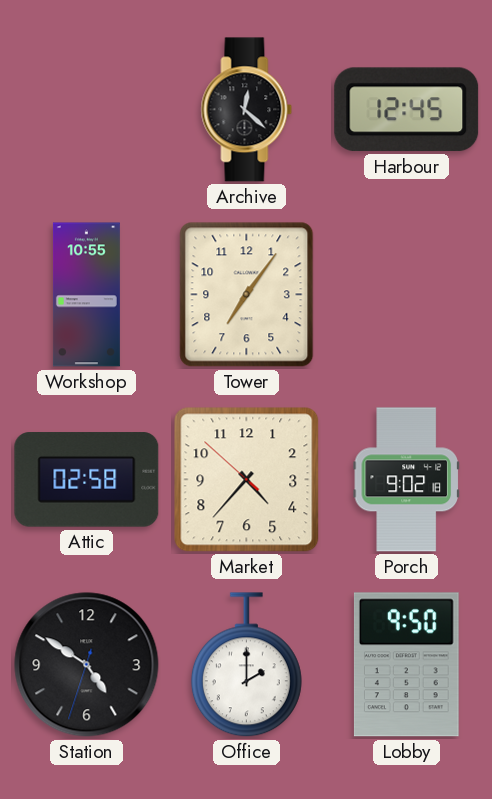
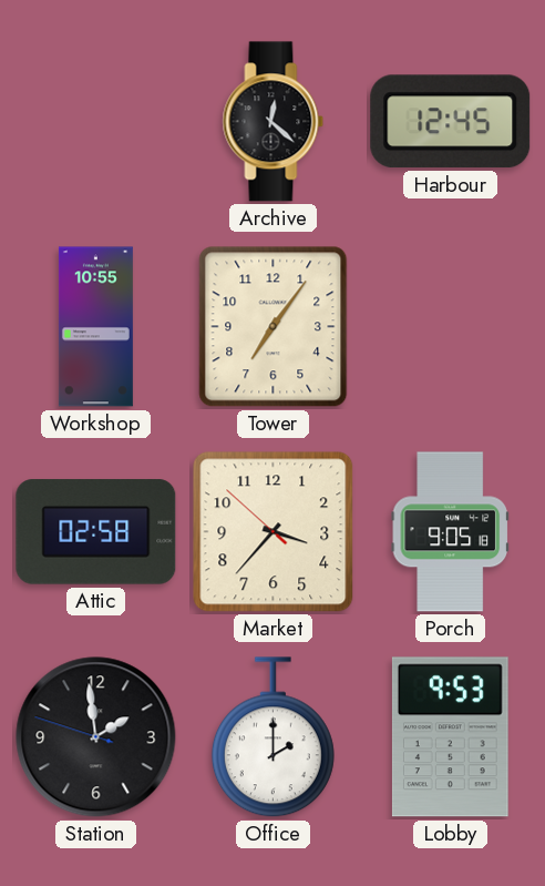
Market: 4:36 -> 3:36 (274, 532)
Porch: 9:02 -> 9:05 (450, 532)
Station: 4:50 -> 1:58 (96, 737)
Lobby: 9:50 -> 9:53 (450, 737)
